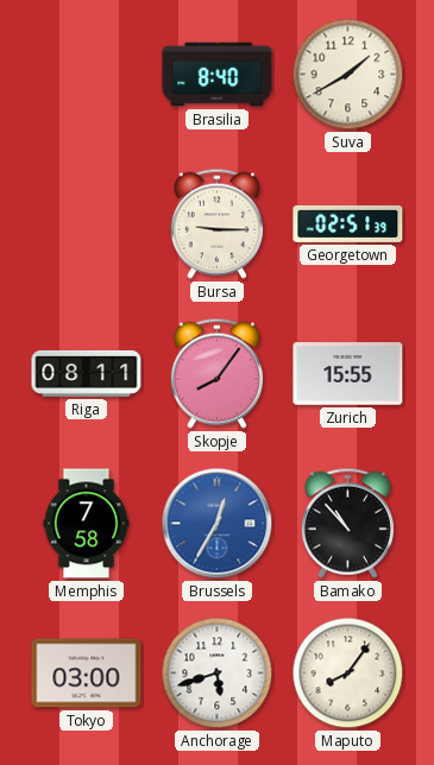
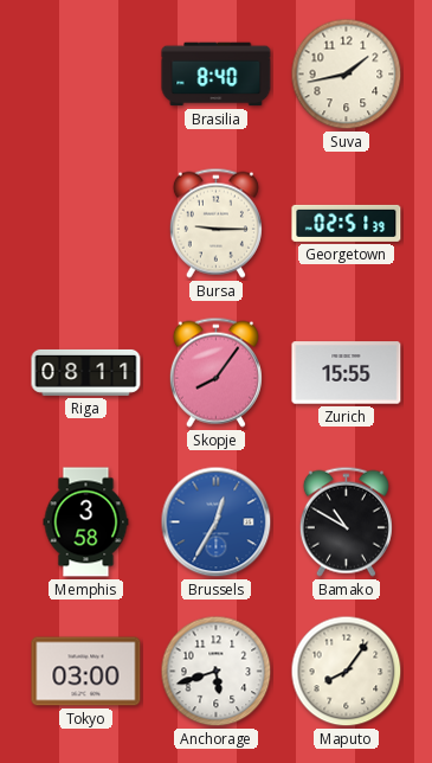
Suva: 1:40 -> 1:43 (347, 75)
Memphis: 7:58 -> 3:58 (86, 522)
Bamako: 10:53 -> 10:50 (346, 521)
